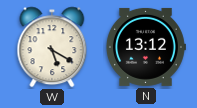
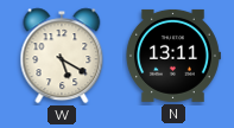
N: 13:12 -> 13:11 (172, 56)
